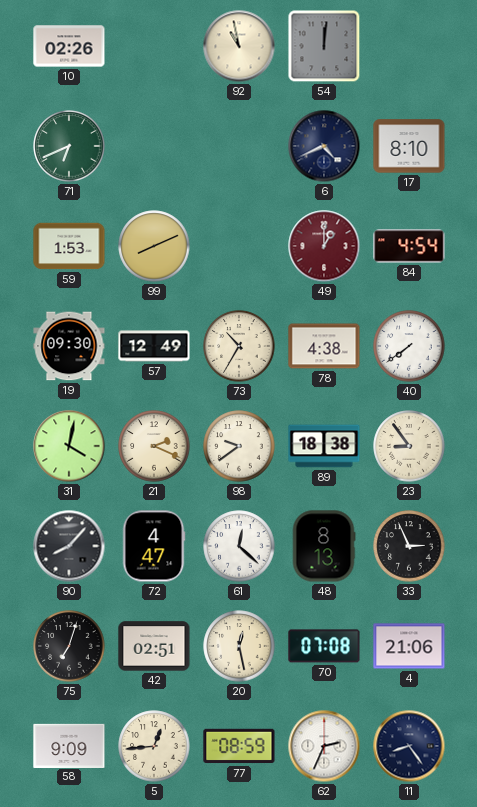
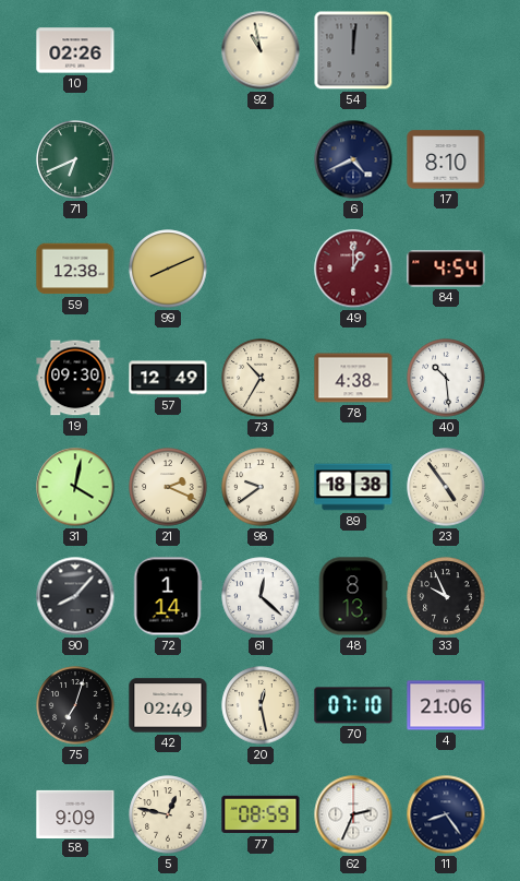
59: 1:53 -> 12:38 (75, 269)
40: 7:39 -> 10:29 (446, 378)
23: 8:54 -> 4:54 (446, 487)
72: 4:47 -> 1:14 (168, 596)
33: 2:56 -> 9:56 (446, 596)
42: 02:51 -> 02:49 (168, 705)
70: 07:08 -> 07:10 (353, 705)
5: 12:44 -> 12:47 (168, 814)
